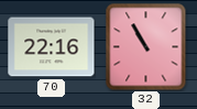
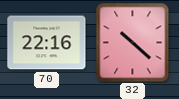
32: 10:55 -> 10:22 (133, 43)
